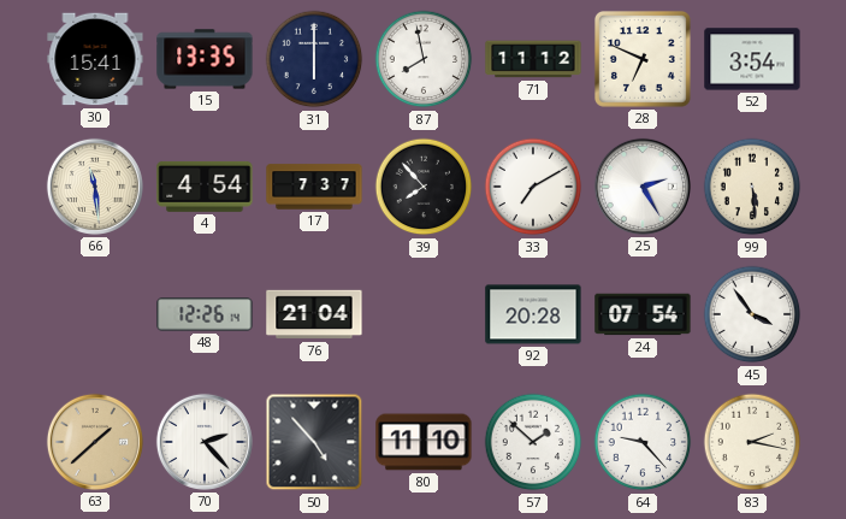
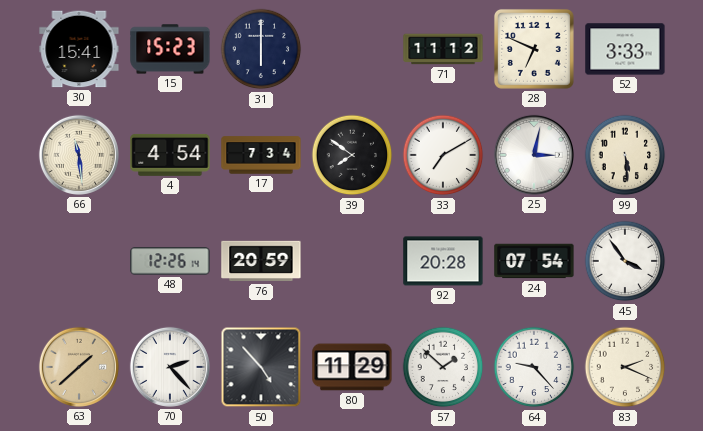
15: 13:35 -> 15:23 (170, 49)
87: 7:58 -> none (424, 59)
52: 3:54 -> 3:33 (625, 49)
17: 7:37 -> 7:34 (261, 155)
39: 7:53 -> 7:51 (352, 155)
25: 2:25 -> 3:02 (534, 155)
76: 21:04 -> 20:59 (261, 261)
80: 11:10 -> 11:29 (352, 367)
83: 2:17 -> 2:19 (625, 367)
